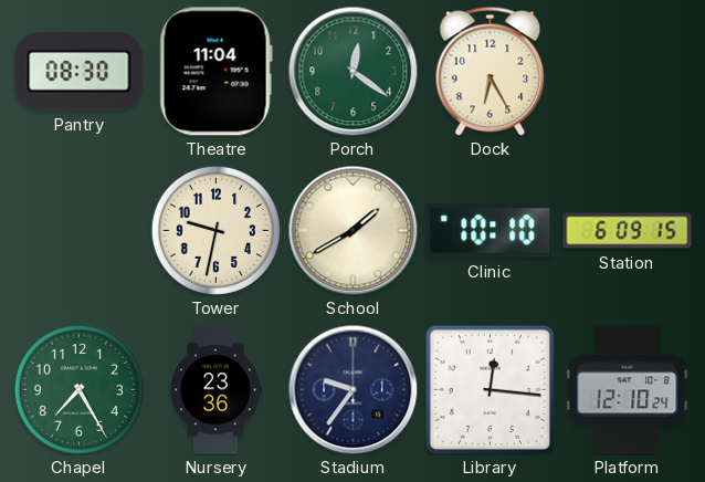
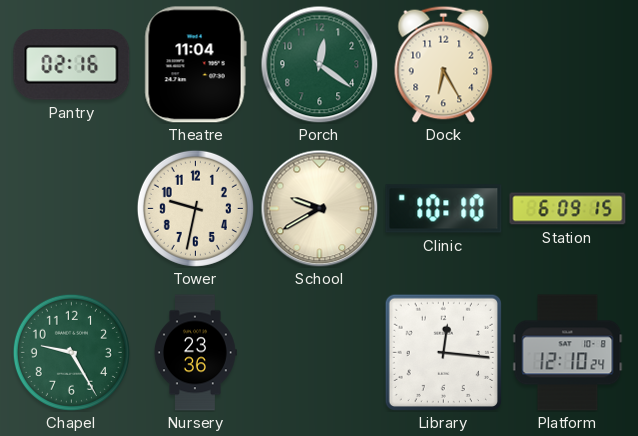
Pantry: 08:30 -> 02:16 (72, 65)
School: 1:40 -> 9:40 (319, 208)
Chapel: 7:25 -> 9:25 (71, 352)
Stadium: 9:36 -> none (352, 389)
